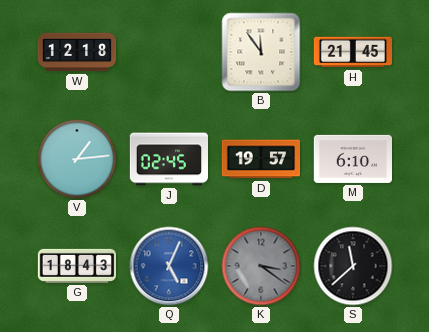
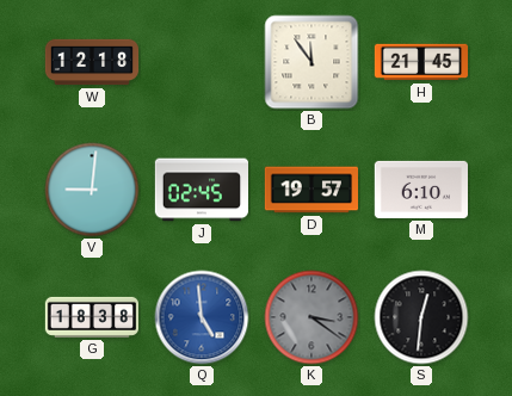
V: 1:14 -> 9:01 (92, 190)
G: 18:43 -> 18:38 (91, 317)
Q: 5:04 -> 4:59 (202, 317)
S: 11:38 -> 12:31 (421, 317)
